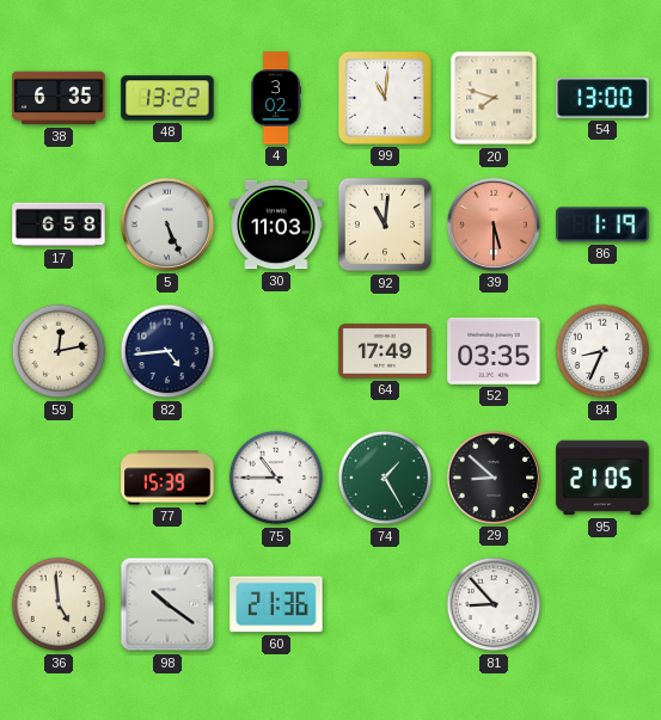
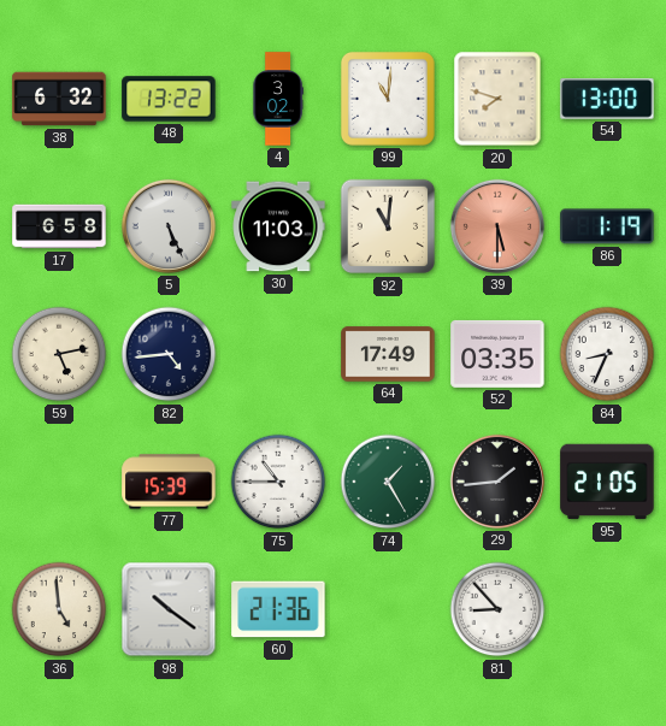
38: 6:35 -> 6:32 (59, 99)
59: 12:13 -> 5:13 (59, 354)
29: 8:52 -> 1:44 (497, 482)
